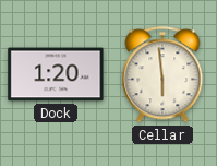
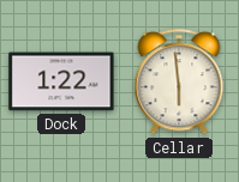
Dock: 1:20 -> 1:22 (61, 81)
